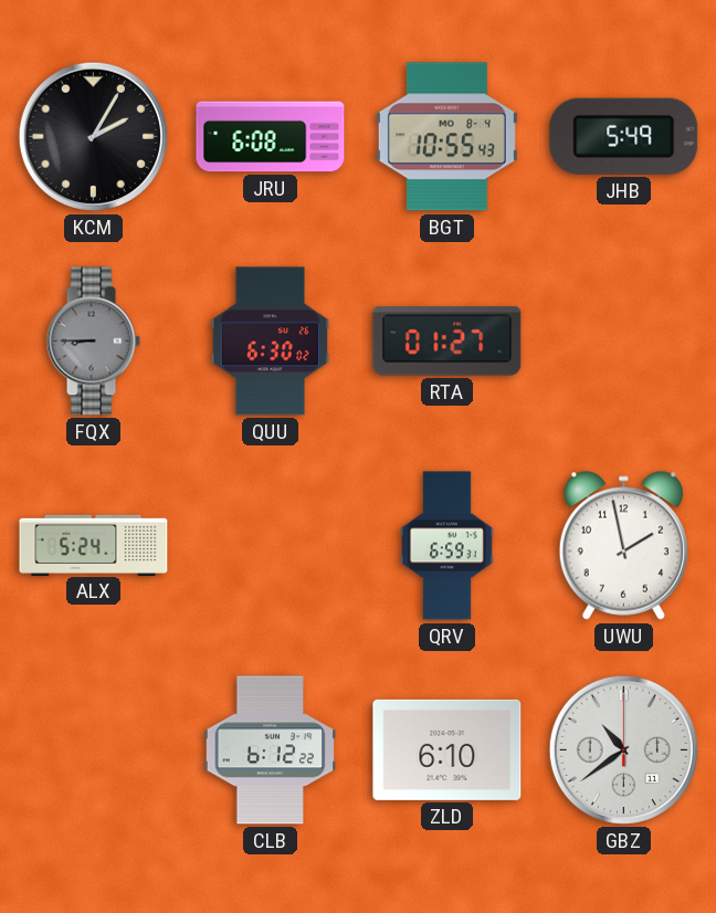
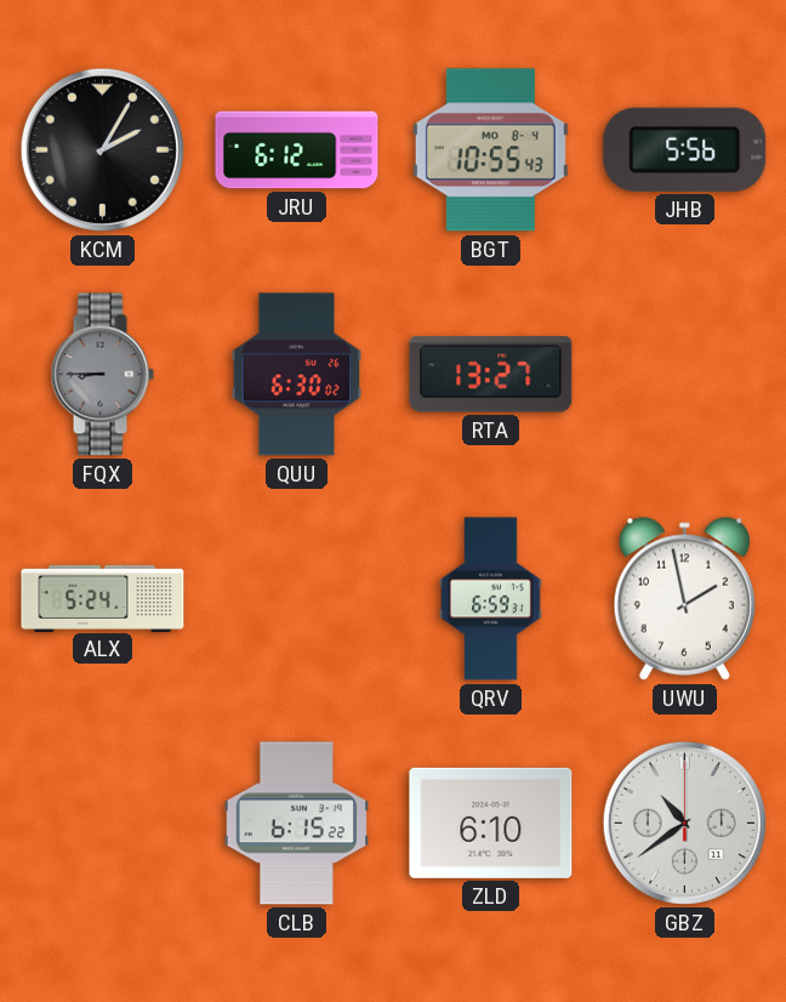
JRU: 6:08 -> 6:12 (297, 150)
JHB: 5:49 -> 5:56 (685, 149)
RTA: 01:27 -> 13:27 (491, 375)
CLB: 6:12 -> 6:15 (297, 824)
